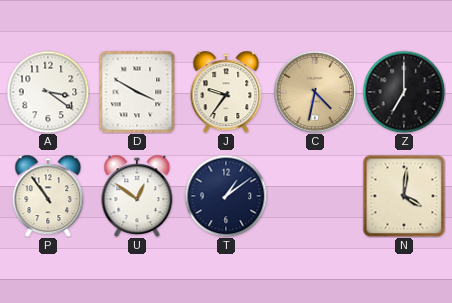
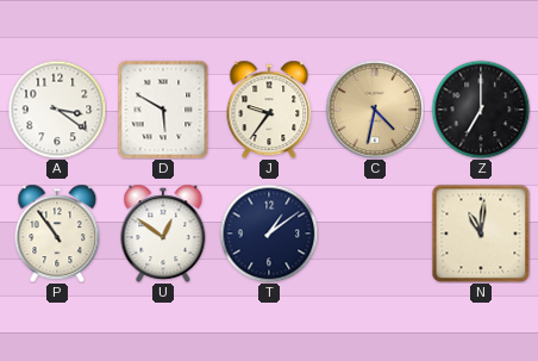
D: 3:50 -> 5:50 (163, 110)
N: 4:01 -> 11:01 (481, 234)
